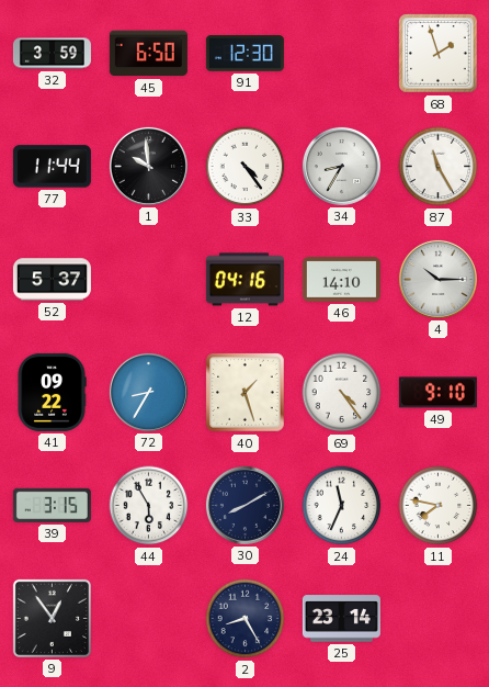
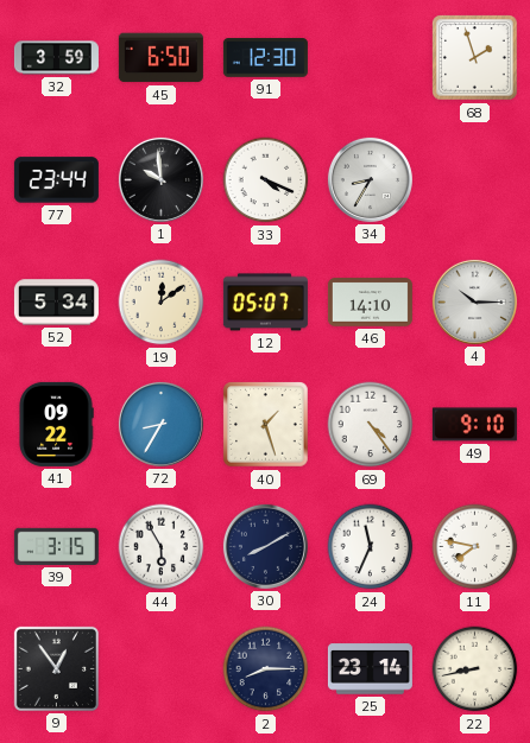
77: 11:44 -> 23:44 (56, 180)
33: 4:24 -> 4:19 (266, 180)
87: 11:25 -> none (439, 167)
52: 5:37 -> 5:34 (56, 303)
19: none -> 12:09 (162, 303)
12: 04:16 -> 05:07 (265, 303)
2: 8:25 -> 8:15 (266, 669)
22: none -> 8:43 (475, 669)
